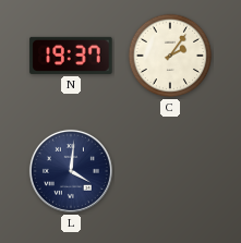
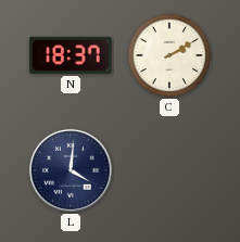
N: 19:37 -> 18:37 (71, 55)
C: 2:06 -> 2:10 (169, 55)
